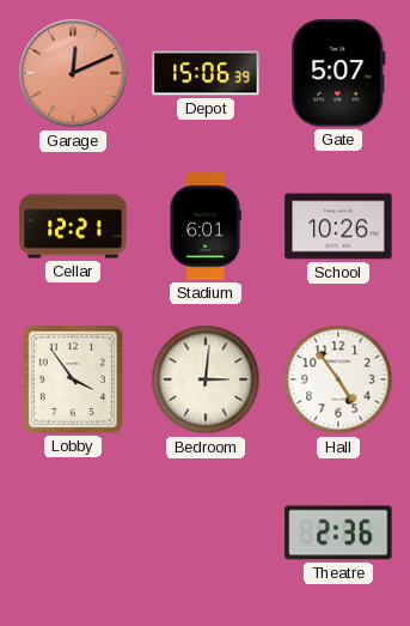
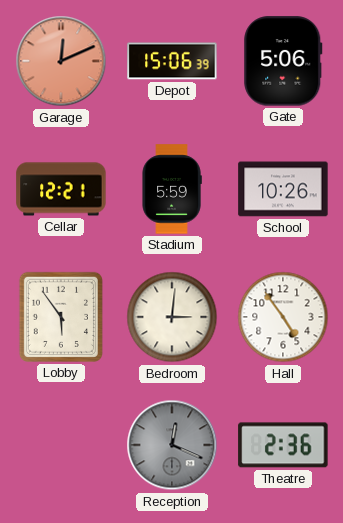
Gate: 5:07 -> 5:06 (283, 61)
Stadium: 6:01 -> 5:59 (172, 189)
Lobby: 3:54 -> 5:54 (61, 317)
Reception: none -> 12:19 (172, 445)
